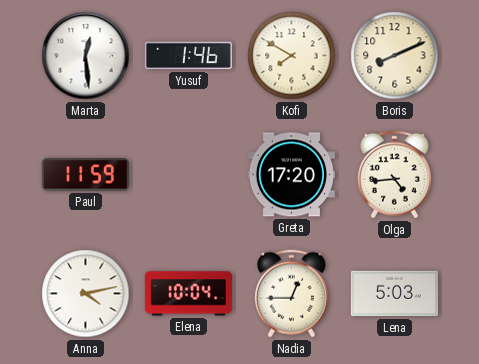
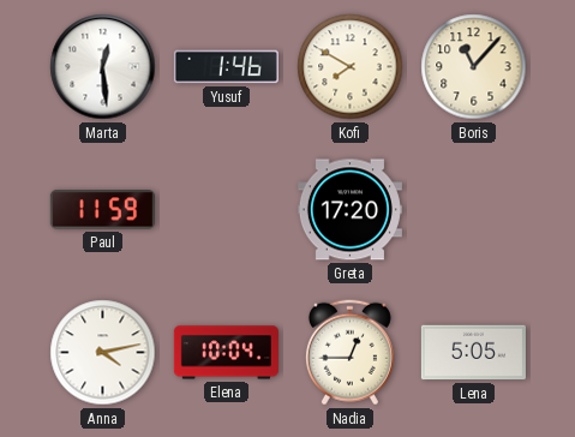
Boris: 8:11 -> 11:07 (474, 67)
Olga: 4:44 -> none (394, 175)
Lena: 5:03 -> 5:05 (473, 353)
